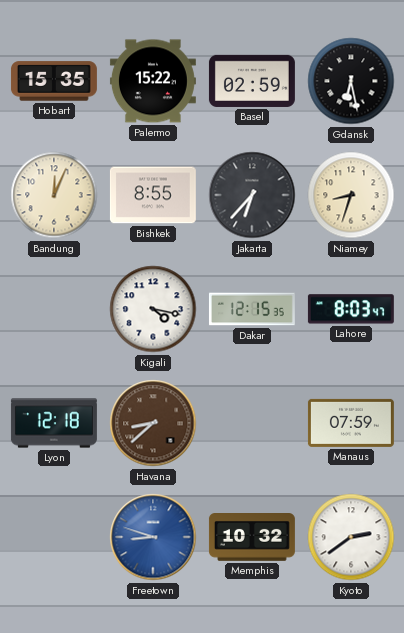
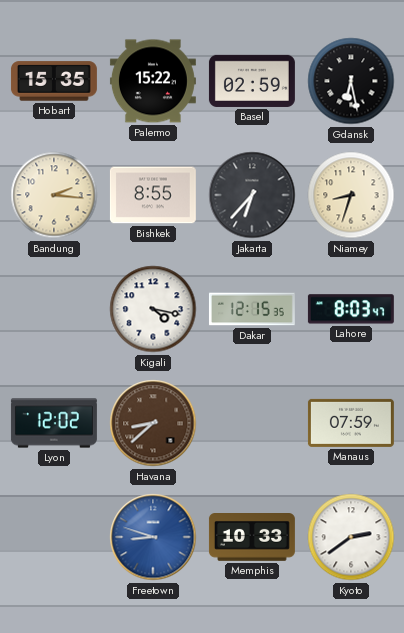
Bandung: 12:04 -> 2:16 (54, 195)
Lyon: 12:18 -> 12:02 (54, 423)
Memphis: 10:32 -> 10:33 (252, 538)
